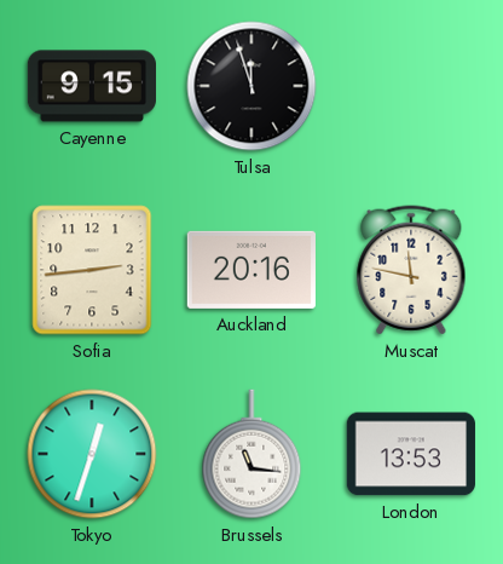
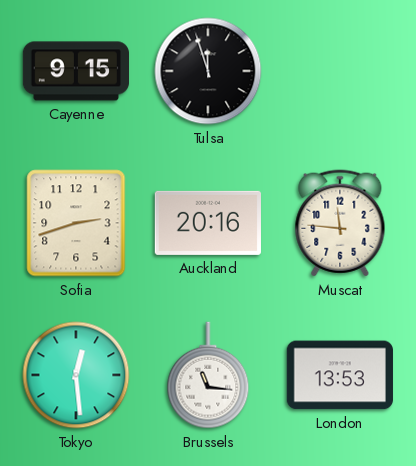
Sofia: 2:44 -> 2:42 (76, 223)
Muscat: 11:47 -> 11:46 (340, 223)
Tokyo: 12:33 -> 12:29 (76, 375)
